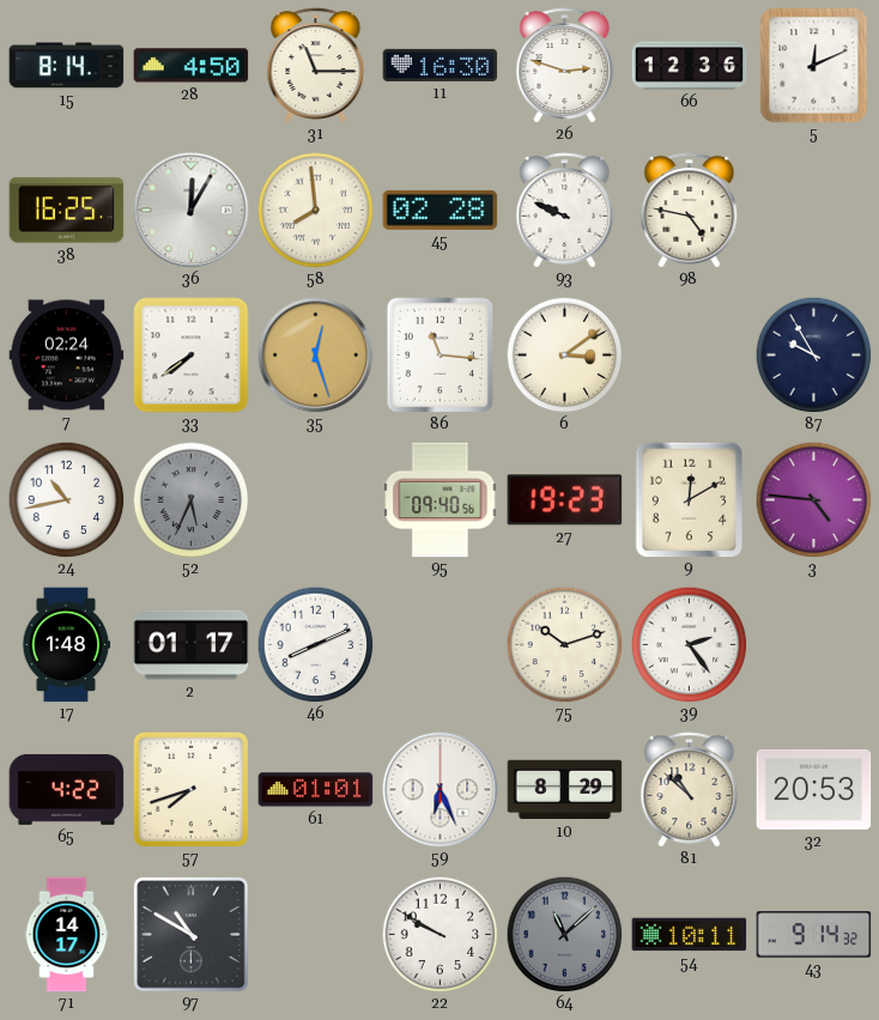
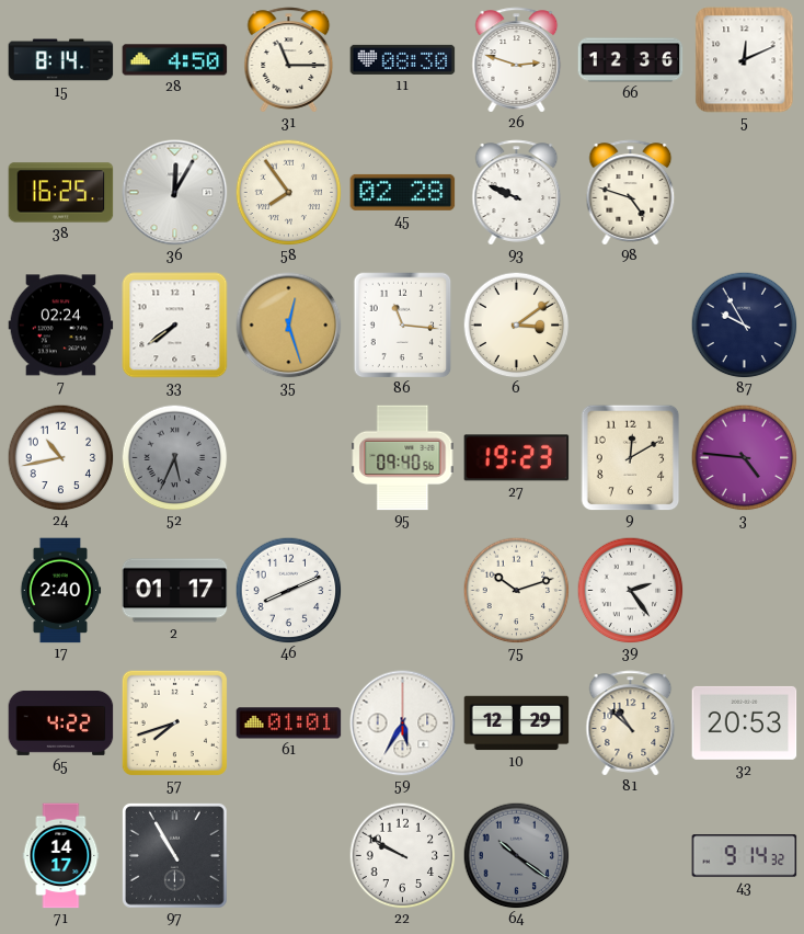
11: 16:30 -> 08:30 (403, 59)
58: 7:59 -> 7:54 (288, 192)
98: 4:47 -> 4:48 (631, 193)
17: 1:48 -> 2:40 (60, 591)
59: 6:26 -> 5:35 (403, 724)
10: 8:29 -> 12:29 (517, 724)
97: 10:50 -> 10:55 (175, 856)
64: 11:08 -> 10:21 (516, 855)
54: 10:11 -> none (690, 935)
